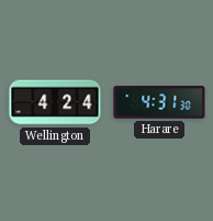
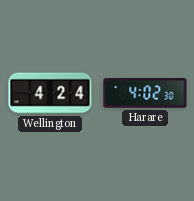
Harare: 4:31 -> 4:02 (145, 93)
